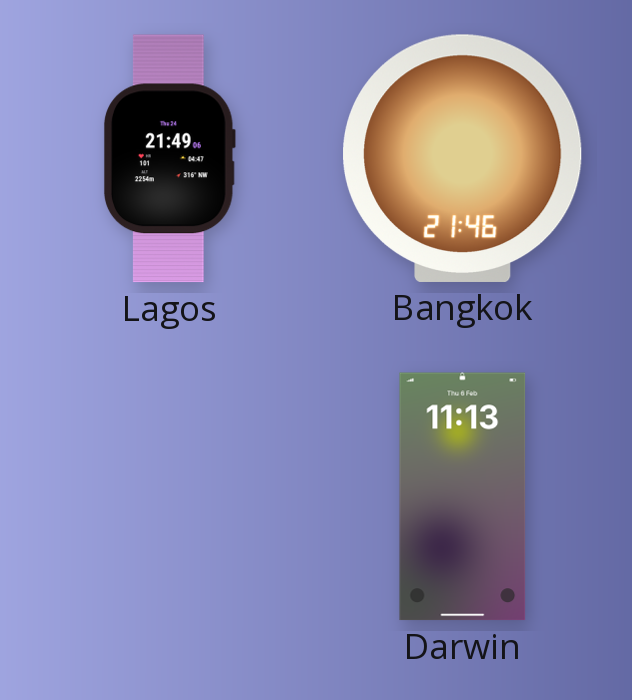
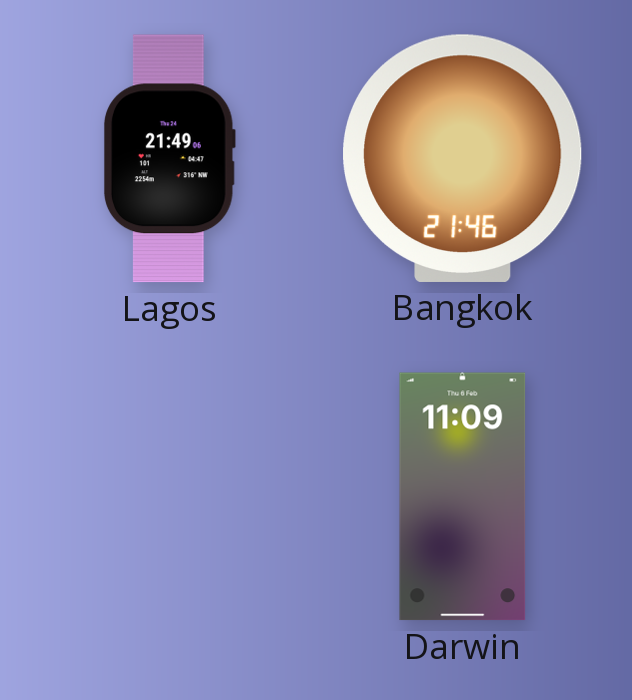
Darwin: 11:13 -> 11:09 (463, 497)
